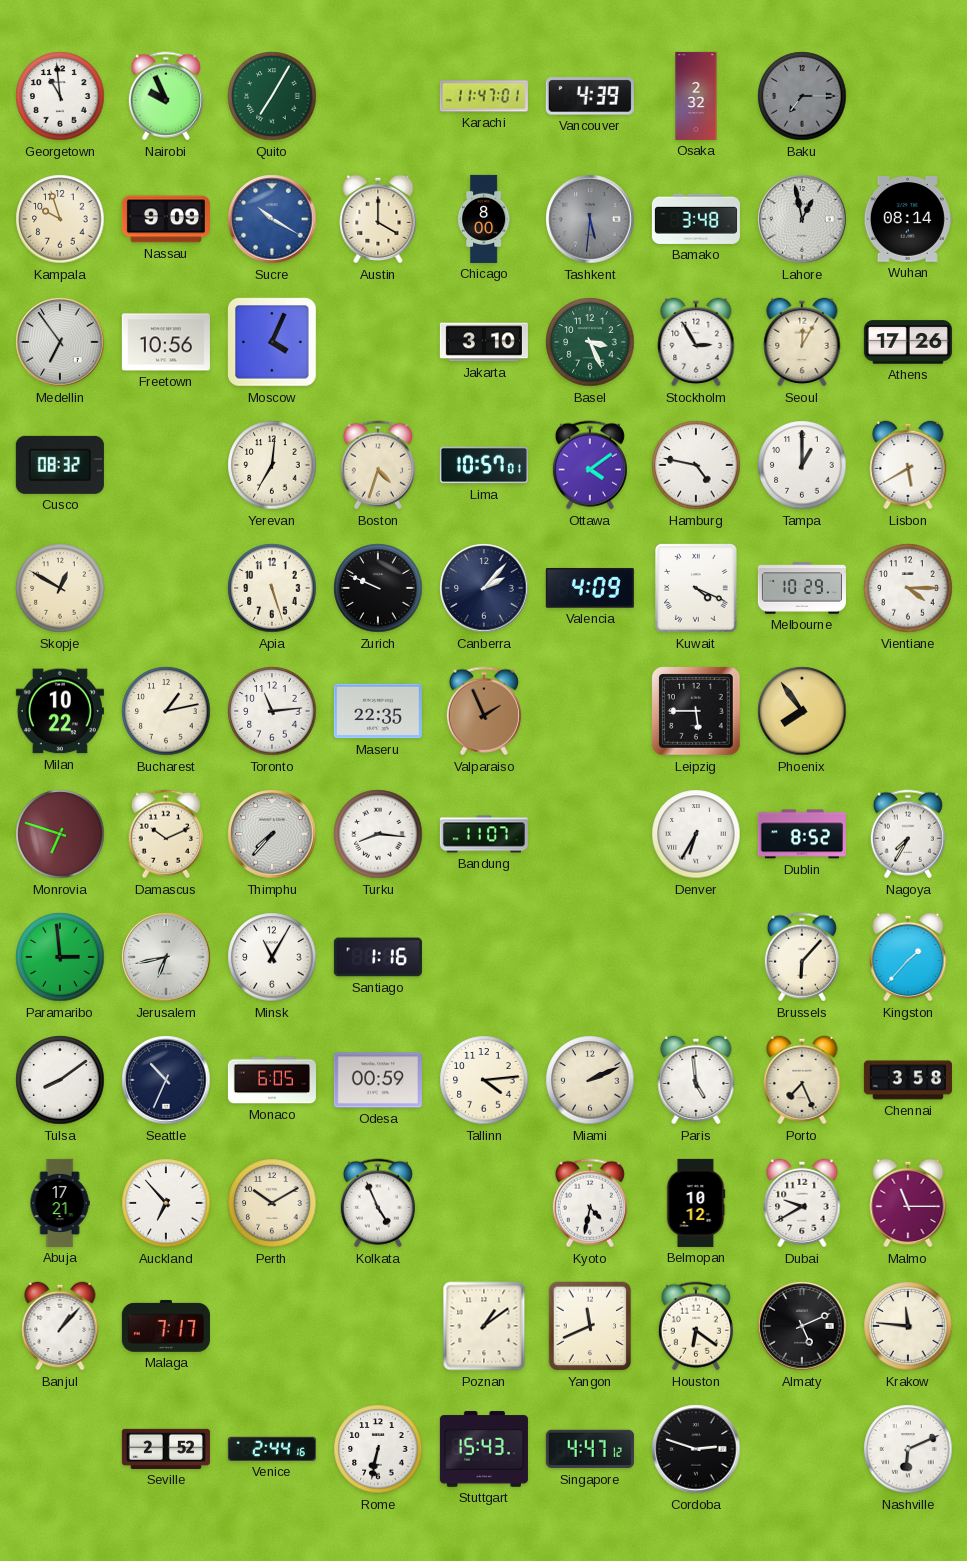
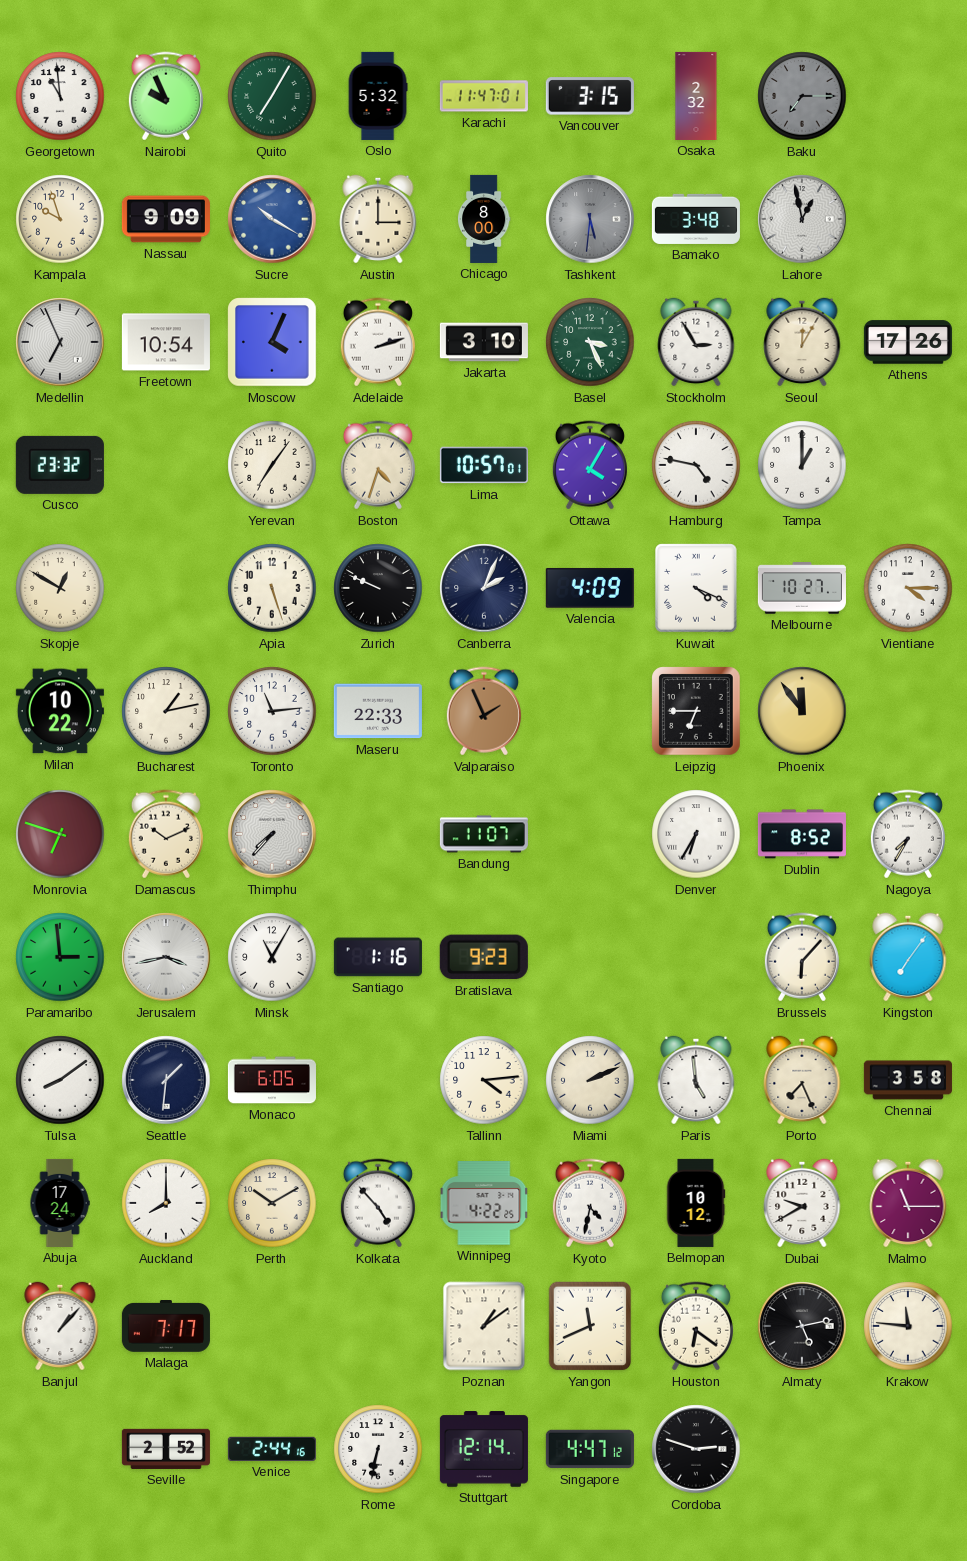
Oslo: none -> 5:32 (378, 96)
Vancouver: 4:39 -> 3:15 (590, 96)
Austin: 4:00 -> 3:00 (378, 219)
Wuhan: 08:14 -> none (908, 220)
Medellin: 6:54 -> 6:56 (60, 342)
Freetown: 10:56 -> 10:54 (166, 342)
Adelaide: none -> 2:12 (378, 342)
Cusco: 08:32 -> 23:32 (60, 465)
Yerevan: 7:01 -> 7:06 (272, 465)
Ottawa: 4:09 -> 4:05 (590, 465)
Lisbon: 5:40 -> none (908, 465)
Canberra: 2:07 -> 2:04 (484, 588)
Melbourne: 10:29 -> 10:27 (802, 588)
Maseru: 22:35 -> 22:33 (378, 711)
Leipzig: 5:45 -> 6:45 (696, 711)
Phoenix: 7:54 -> 11:54 (802, 711)
Turku: 8:16 -> none (378, 834)
Jerusalem: 6:43 -> 3:43 (166, 957)
Bratislava: none -> 9:23 (484, 957)
Kingston: 1:37 -> 7:06 (908, 957)
Seattle: 10:34 -> 1:31 (166, 1080)
Odesa: 00:59 -> none (378, 1080)
Abuja: 17:21 -> 17:24 (60, 1203)
Auckland: 6:53 -> 8:00 (166, 1203)
Kolkata: 4:56 -> 4:53 (378, 1203)
Winnipeg: none -> 4:22 (484, 1203)
Almaty: 5:11 -> 5:13 (802, 1326)
Stuttgart: 15:43 -> 12:14 (484, 1449)
Nashville: 6:11 -> none (908, 1449)
